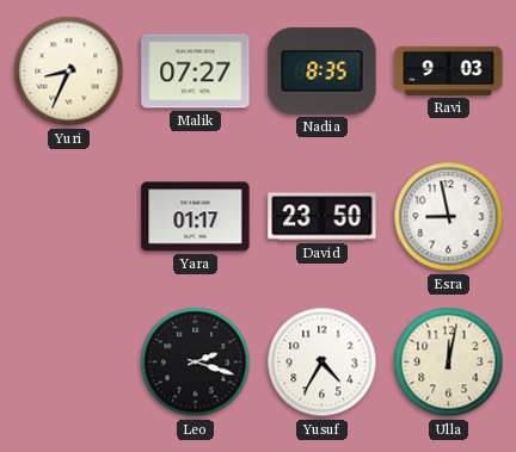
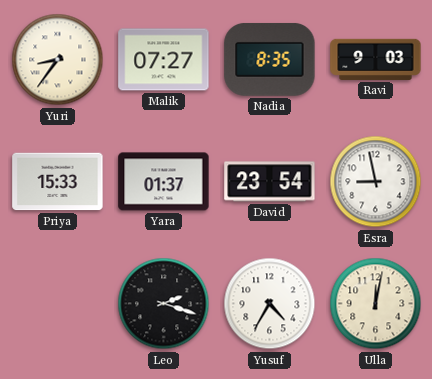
Yuri: 8:34 -> 8:36 (58, 60)
Priya: none -> 15:33 (58, 182)
Yara: 01:17 -> 01:37 (164, 182)
David: 23:50 -> 23:54 (270, 182)
